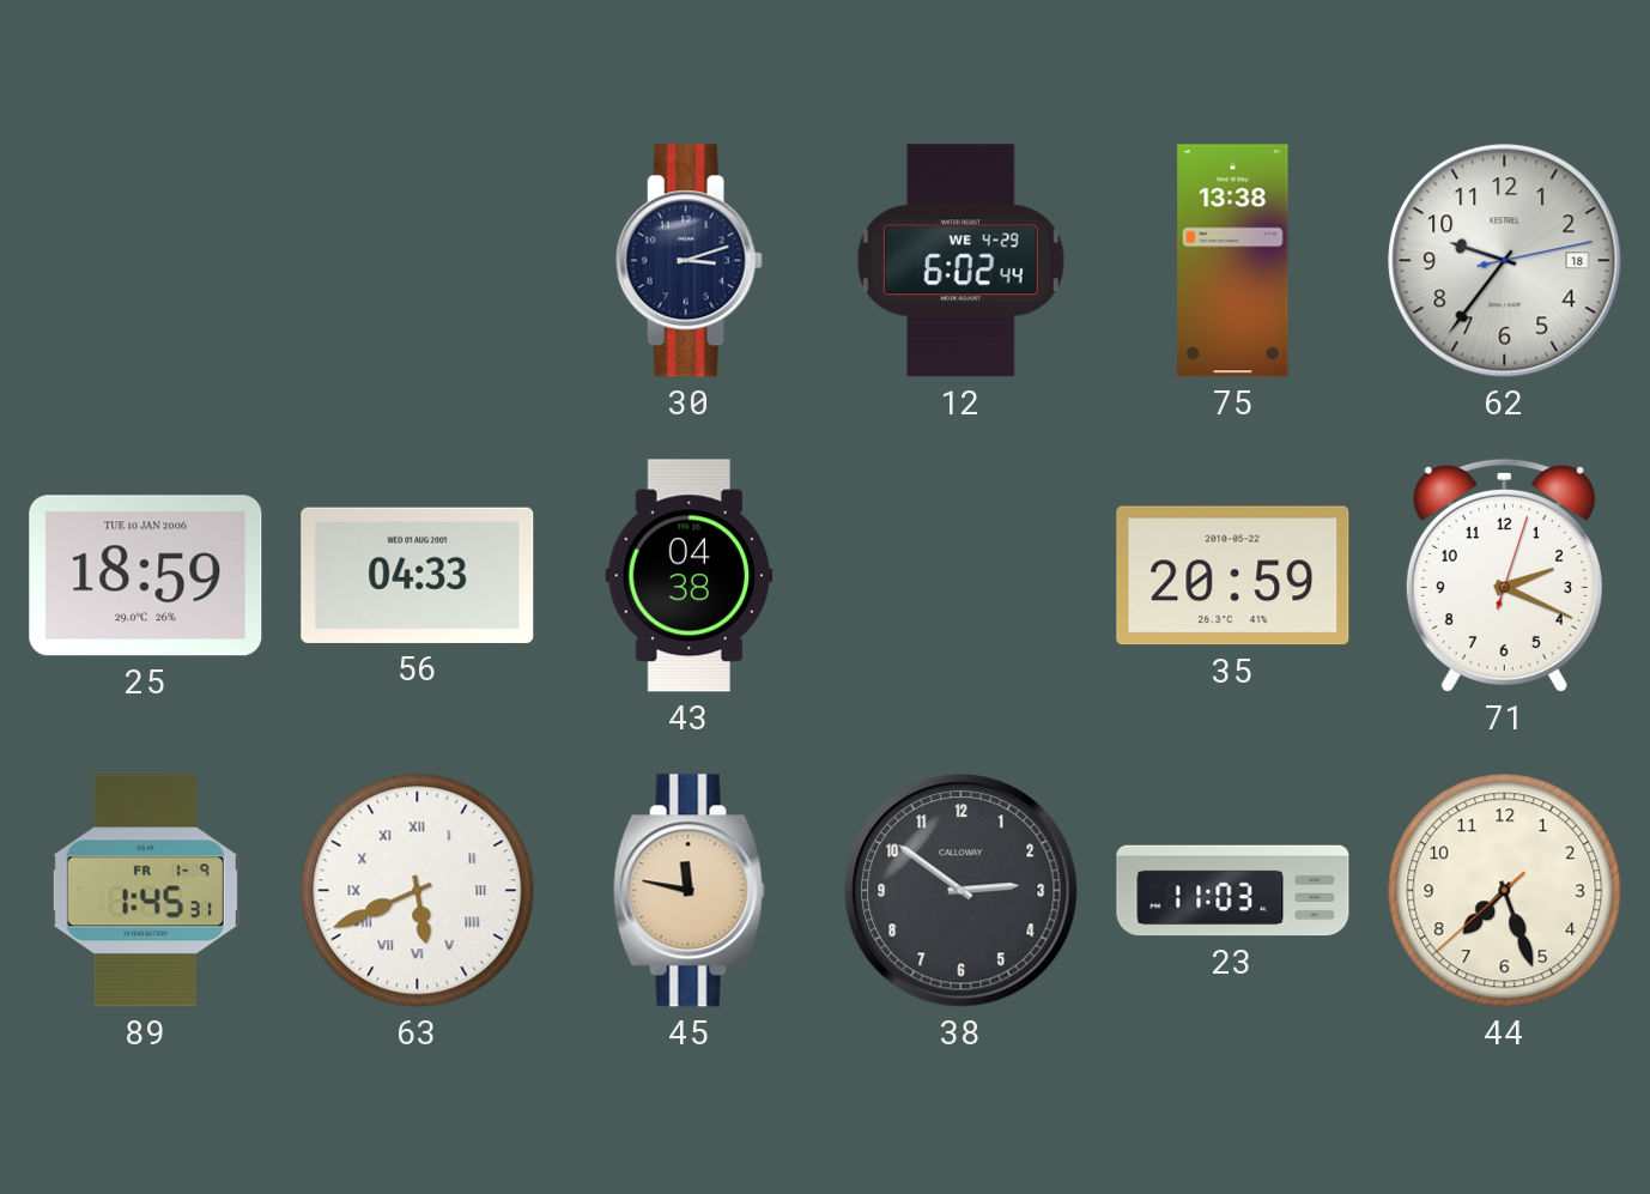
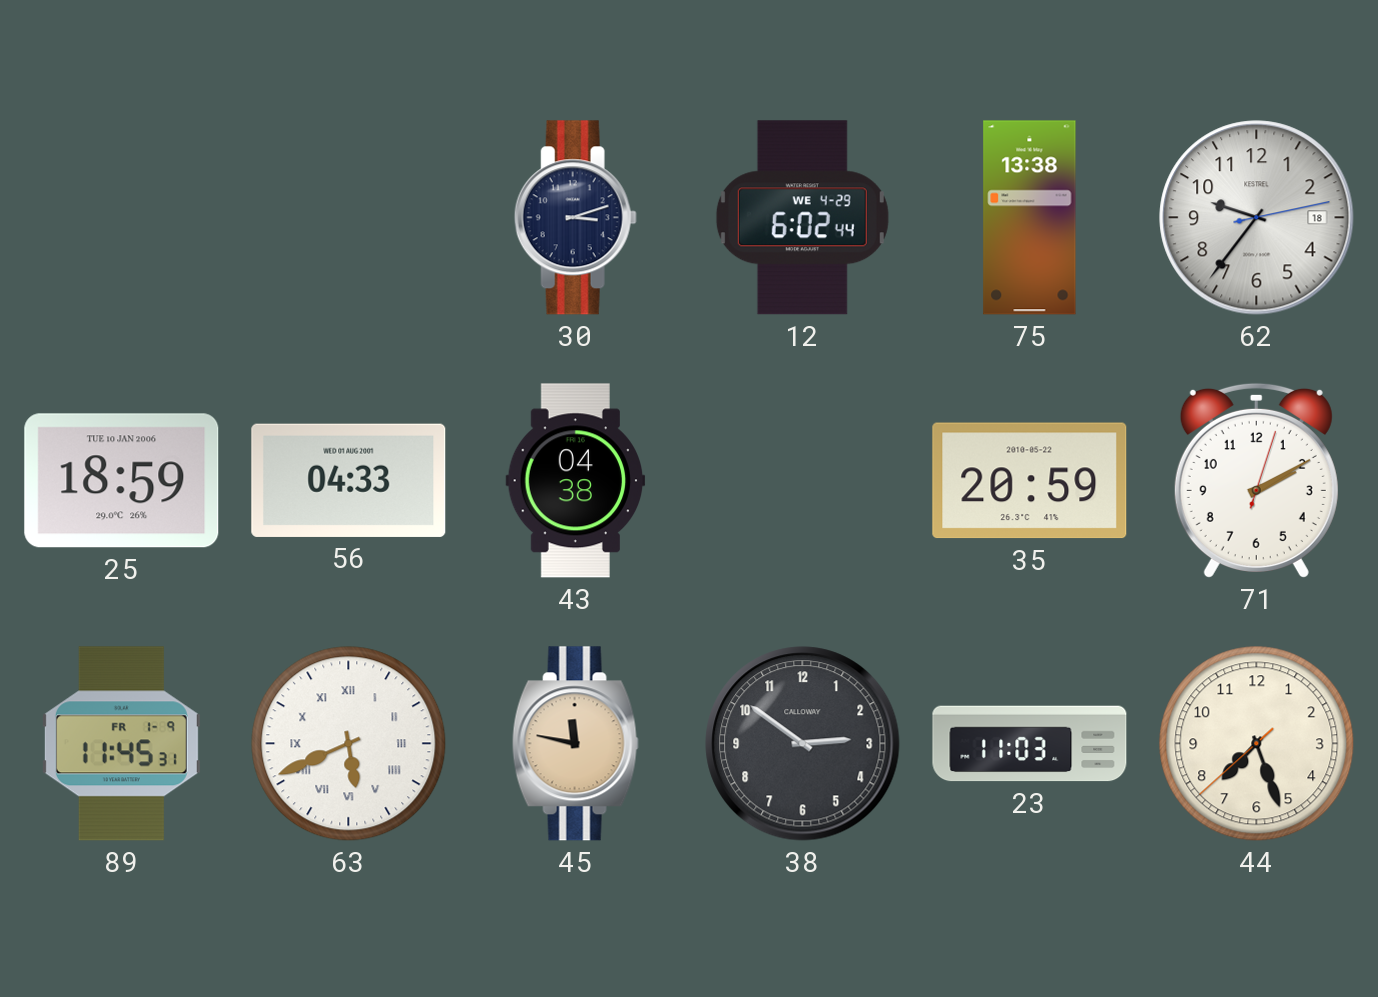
71: 2:19 -> 2:10 (1256, 480)
89: 1:45 -> 11:45 (121, 744)
